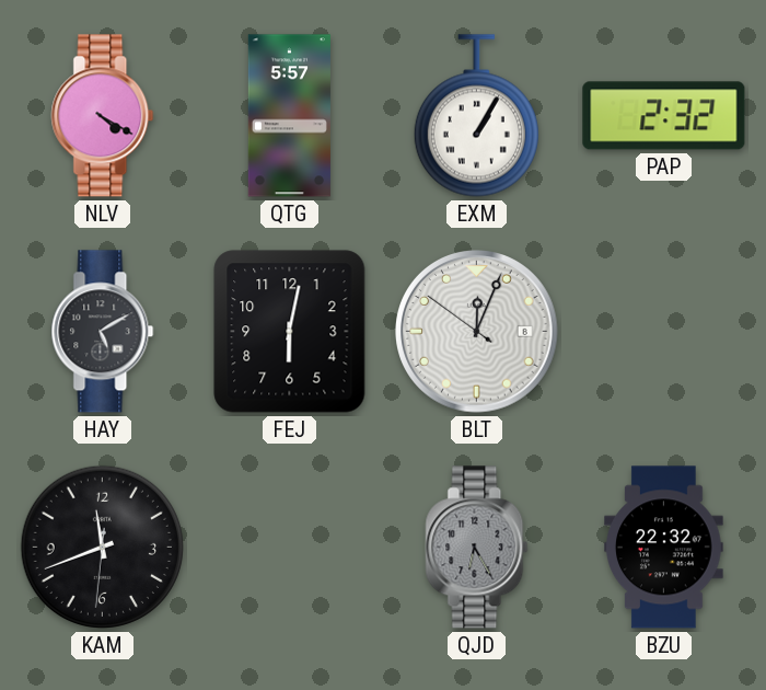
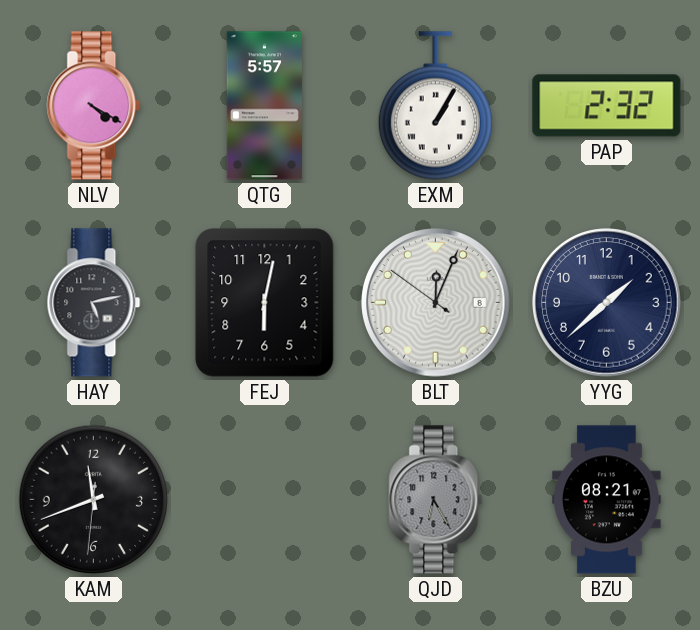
HAY: 5:10 -> 5:13 (94, 303)
YYG: none -> 1:38 (607, 303)
BZU: 22:32 -> 08:21 (607, 500)
